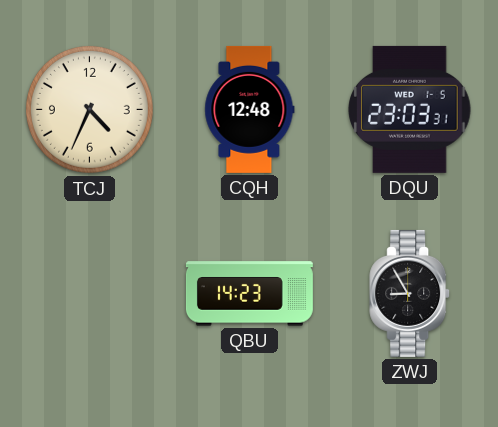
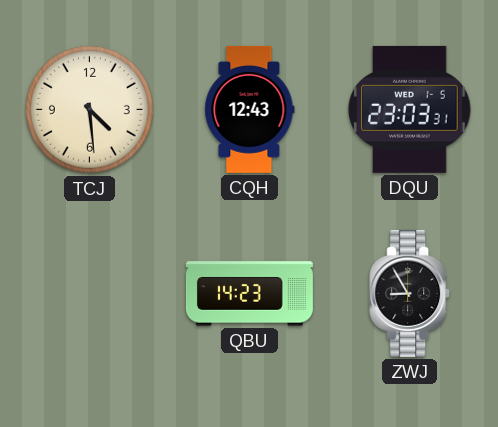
TCJ: 4:34 -> 4:29 (89, 109)
CQH: 12:48 -> 12:43 (250, 109)
